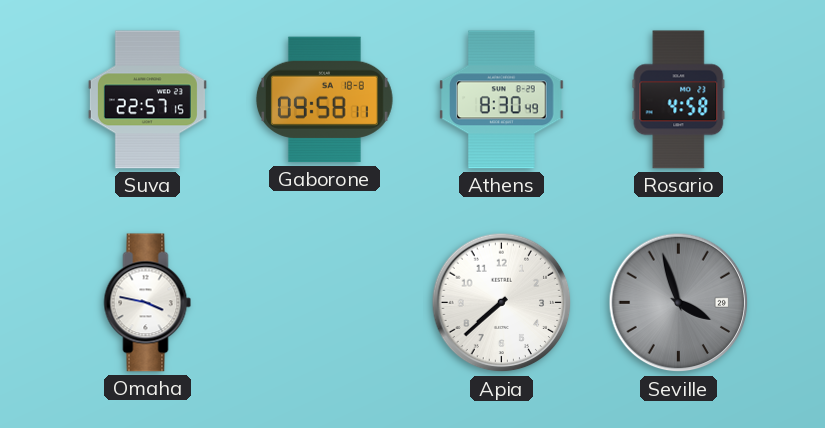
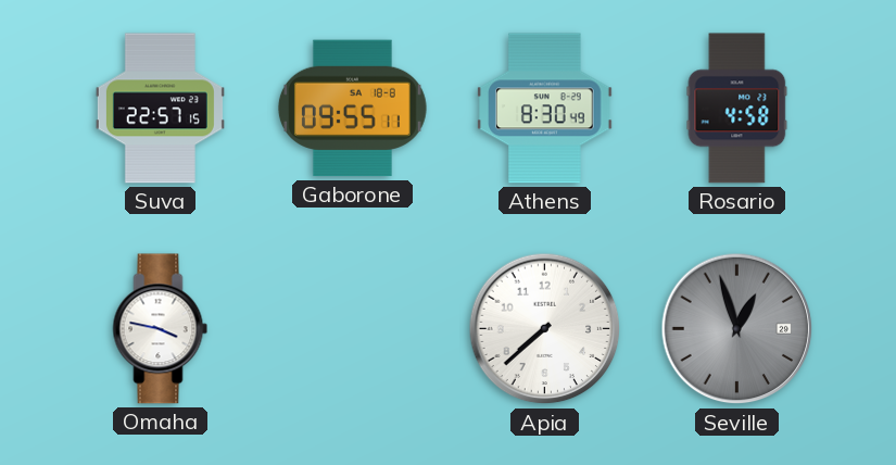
Gaborone: 09:58 -> 09:55 (352, 109)
Seville: 3:57 -> 12:57 (737, 329)
